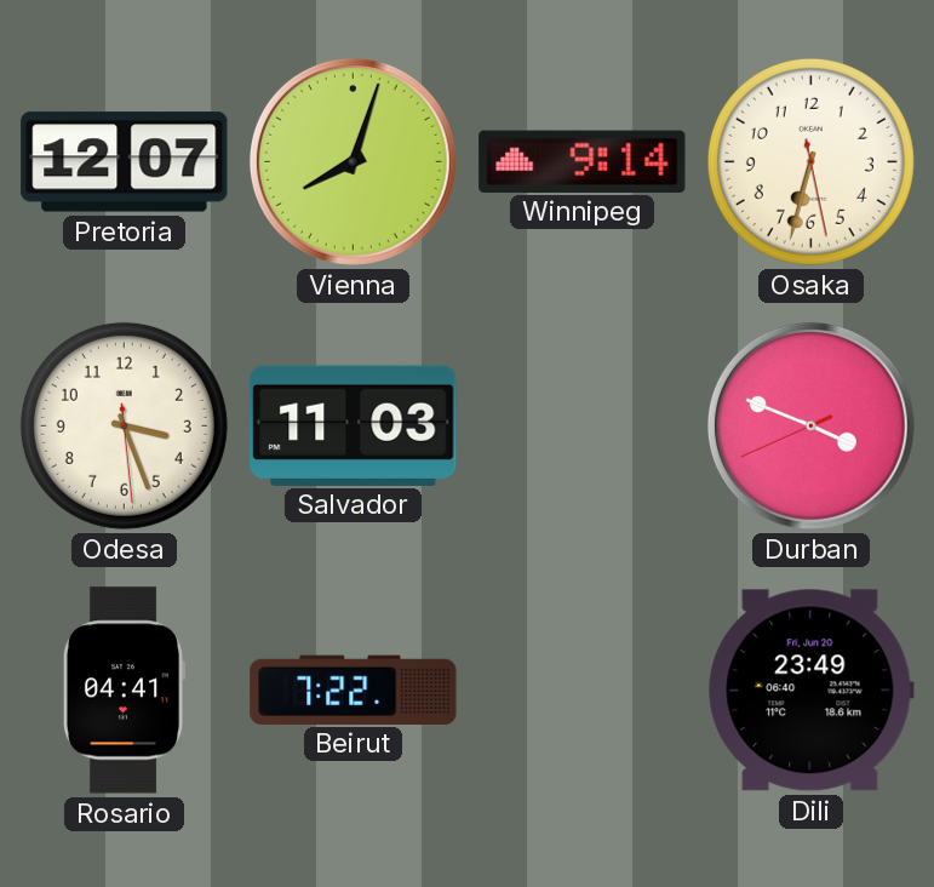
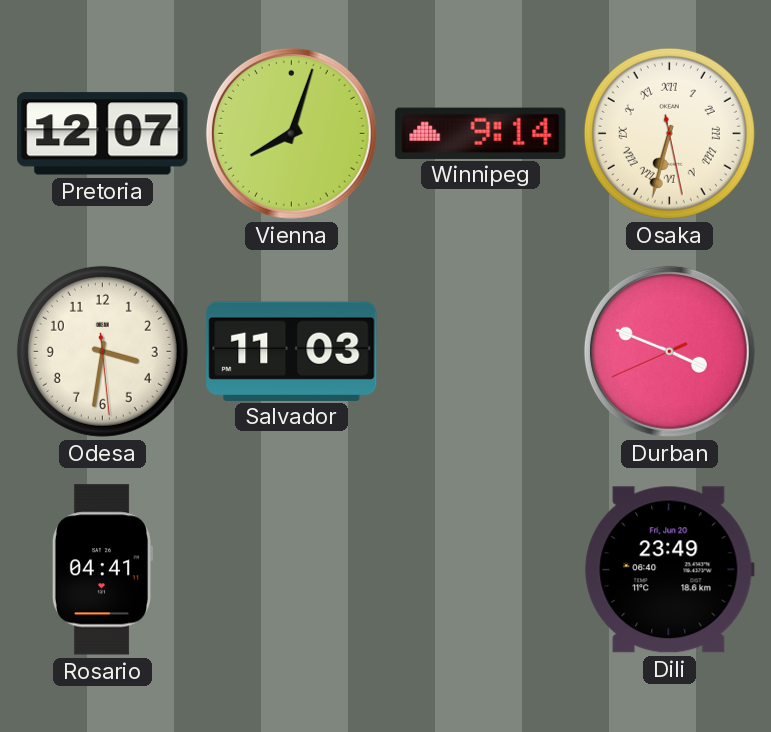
Osaka numerals: Arabic -> Roman (669, 133)
Odesa: 3:26 -> 3:31 (102, 351)
Beirut: 7:22 -> none (354, 689)
